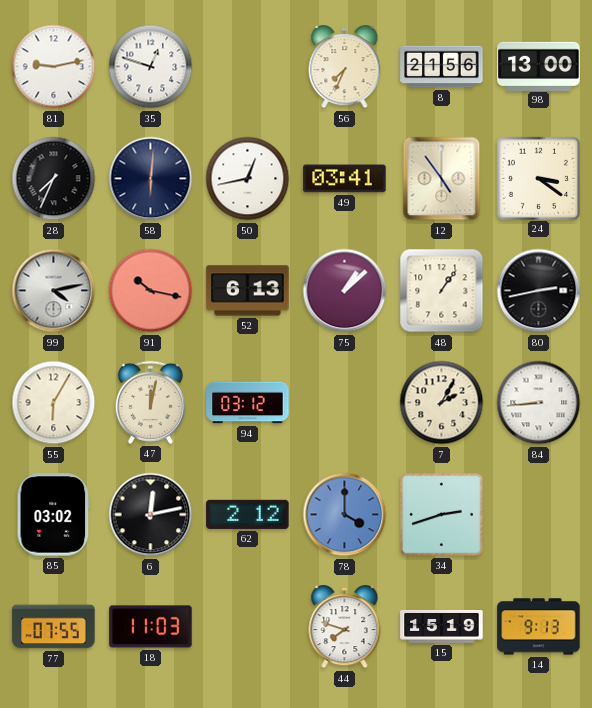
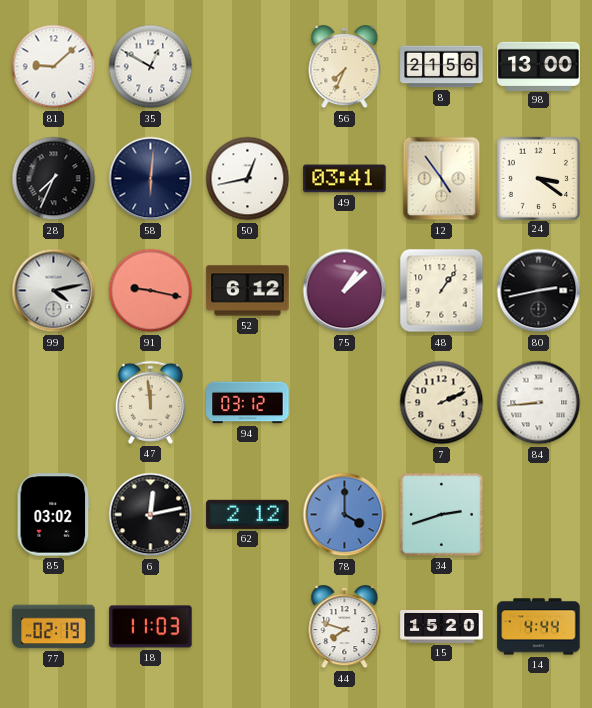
81: 9:13 -> 9:08 (54, 67)
35: 12:48 -> 12:50 (151, 67)
91: 10:17 -> 9:17 (151, 291)
52: 6:13 -> 6:12 (248, 291)
55: 6:05 -> none (54, 403)
47: 12:02 -> 11:59 (150, 402)
7: 2:05 -> 2:11 (442, 403)
77: 07:55 -> 02:19 (54, 627)
15: 15:19 -> 15:20 (442, 627)
14: 9:13 -> 4:44 (539, 627)
